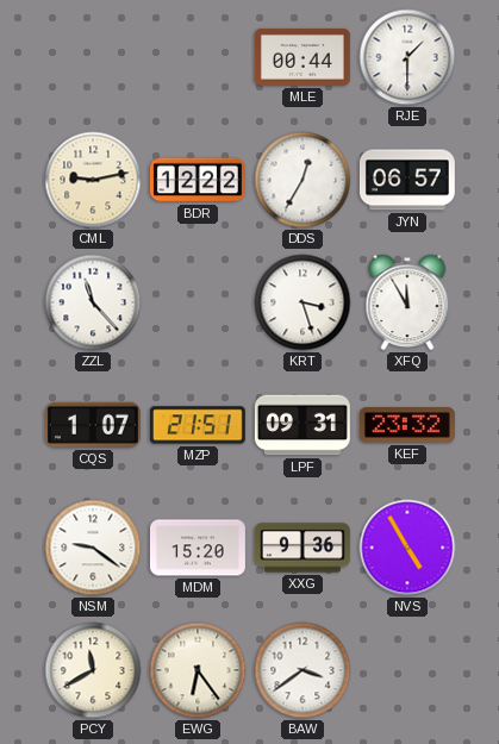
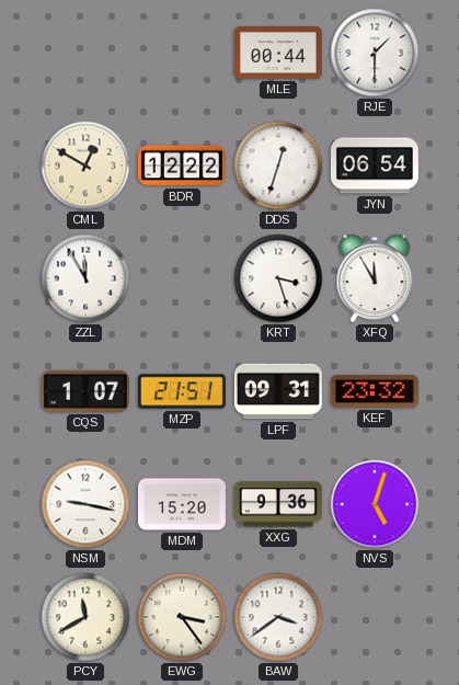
CML: 9:13 -> 12:50 (85, 165)
DDS: 12:35 -> 12:33 (278, 165)
JYN: 06:57 -> 06:54 (375, 165)
ZZL: 11:23 -> 11:55 (85, 278)
NSM: 9:21 -> 9:17 (85, 504)
NVS: 4:55 -> 5:03 (375, 504)
EWG: 6:24 -> 3:24 (182, 617)
